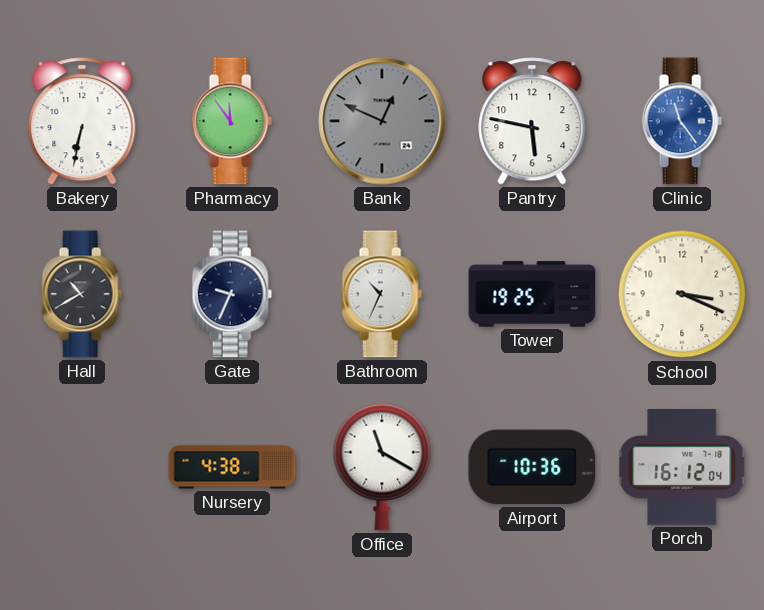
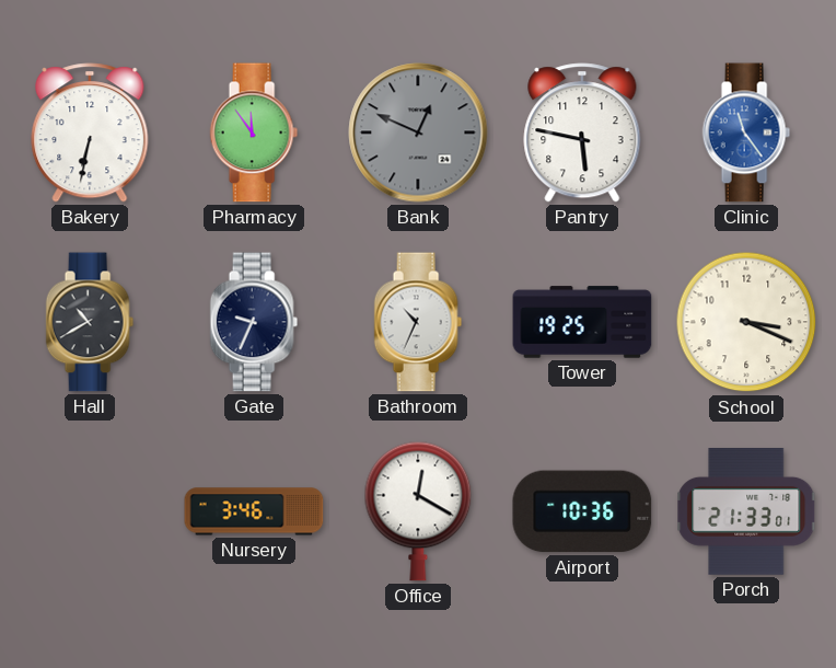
Nursery: 4:38 -> 3:46 (254, 511)
Office: 11:20 -> 12:20 (418, 511)
Porch: 16:12 -> 21:33 (746, 512)
